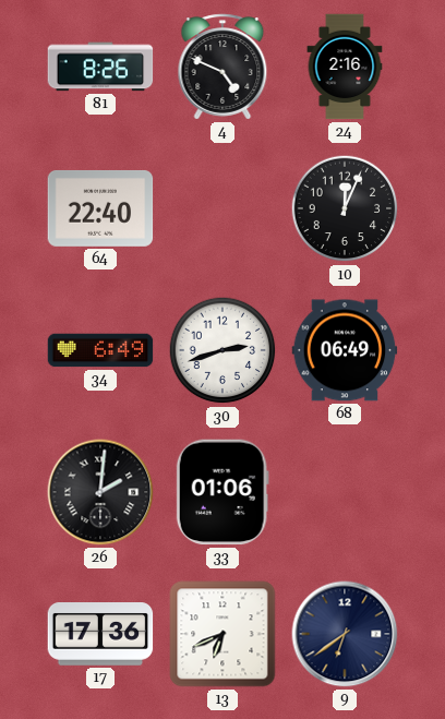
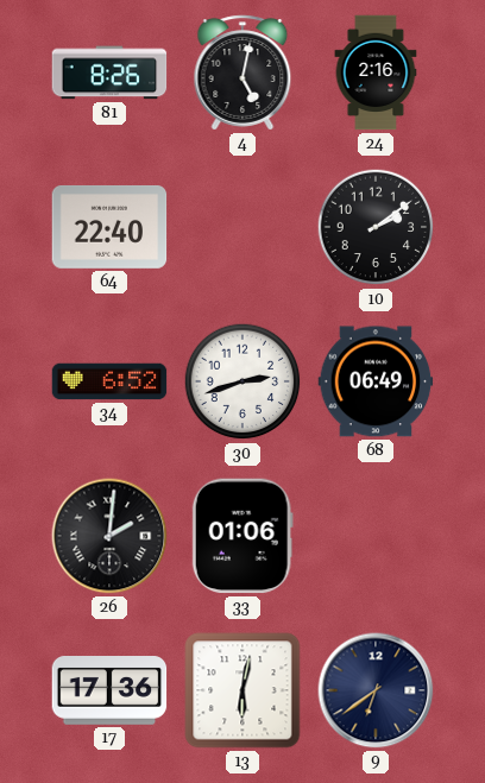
4: 4:49 -> 5:02 (242, 72)
10: 12:04 -> 2:09 (376, 227)
34: 6:49 -> 6:52 (109, 381)
13: 6:41 -> 6:02 (242, 690)
